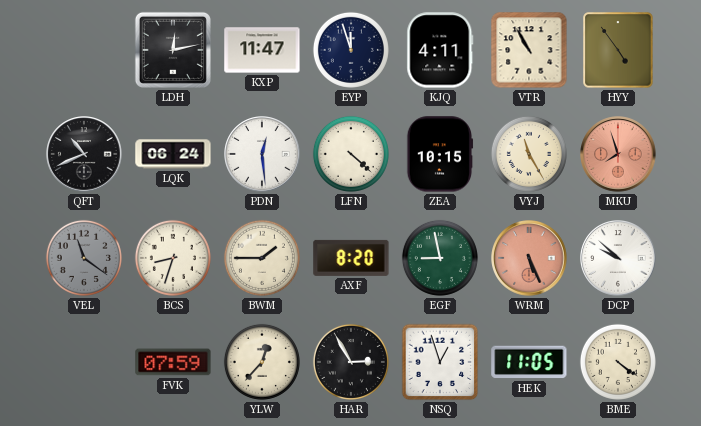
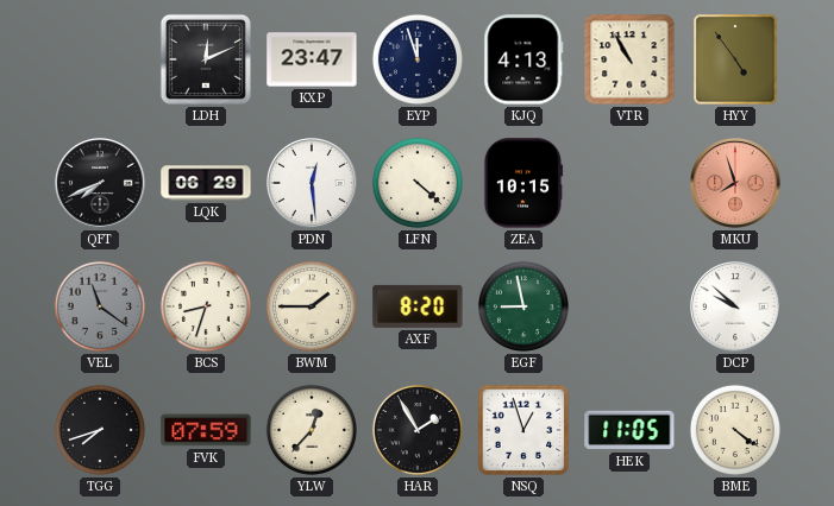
LDH: 12:13 -> 12:11 (206, 59)
KXP: 11:47 -> 23:47 (312, 59)
KJQ: 4:11 -> 4:13 (523, 59)
QFT: 10:41 -> 7:41 (100, 183)
LQK: 06:24 -> 06:29 (206, 183)
VYJ: 11:25 -> none (529, 154)
WRM: 5:26 -> none (529, 258)
TGG: none -> 7:42 (100, 430)
HAR: 2:55 -> 1:55 (418, 430)
